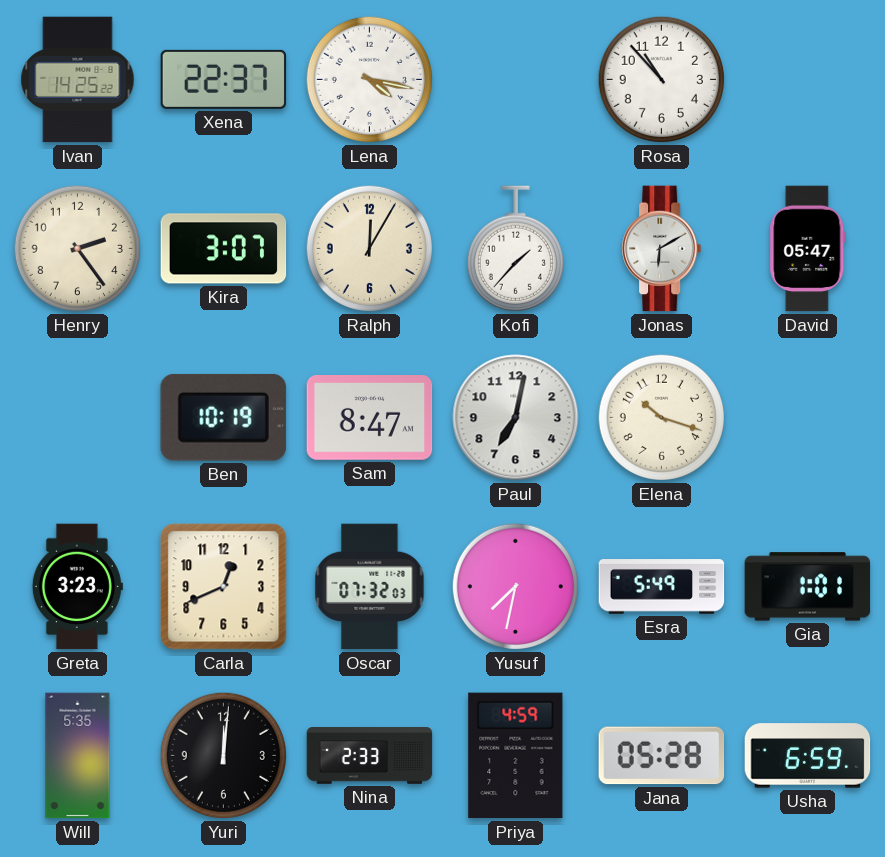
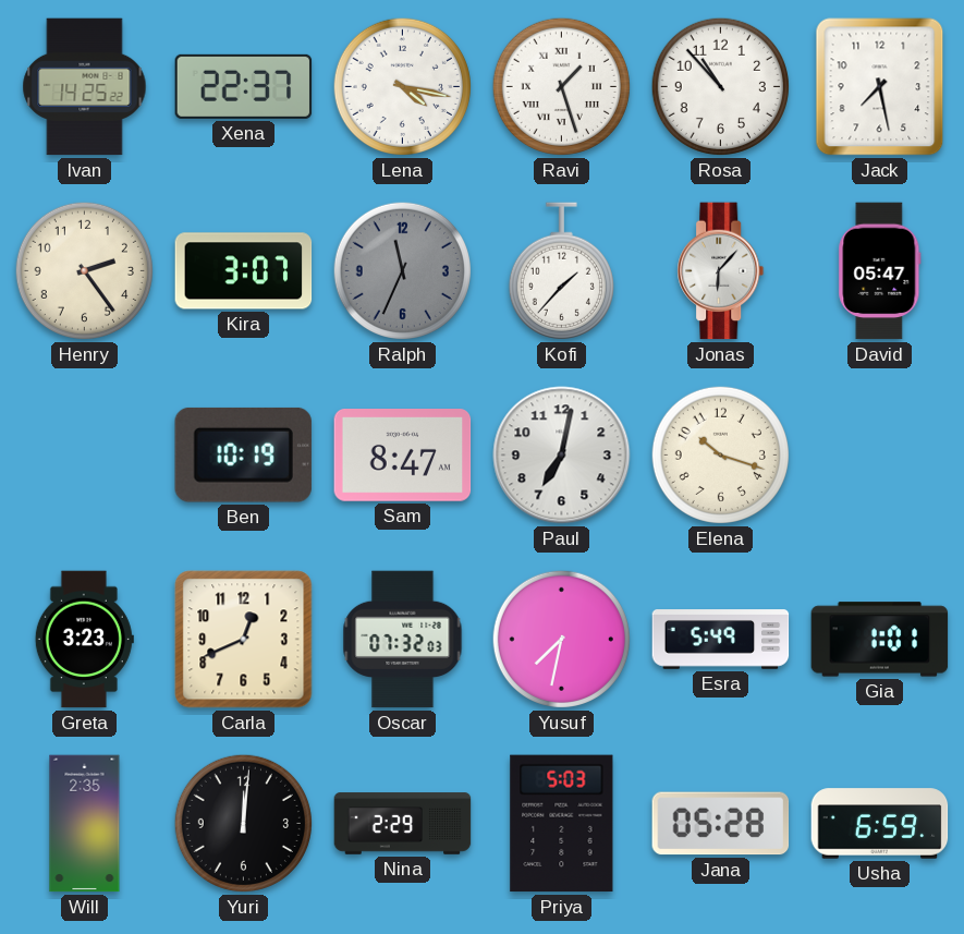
Ravi: none -> 1:27 (561, 86)
Jack: none -> 7:28 (880, 87)
Ralph: 12:05 -> 11:34 (402, 270)
Ralph dial: cream -> grey (402, 270)
Jonas: 6:10 -> 6:07 (721, 271)
Will: 5:35 -> 2:35 (85, 824)
Nina: 2:33 -> 2:29 (403, 824)
Priya: 4:59 -> 5:03 (562, 824)
